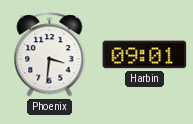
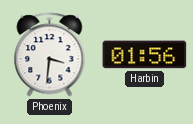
Harbin: 09:01 -> 01:56 (145, 55)
